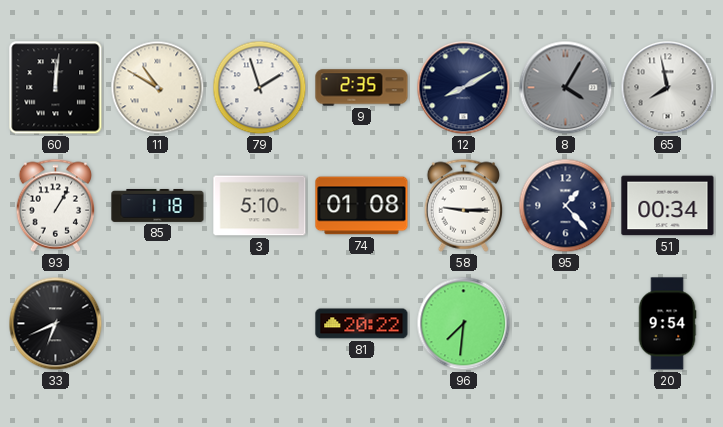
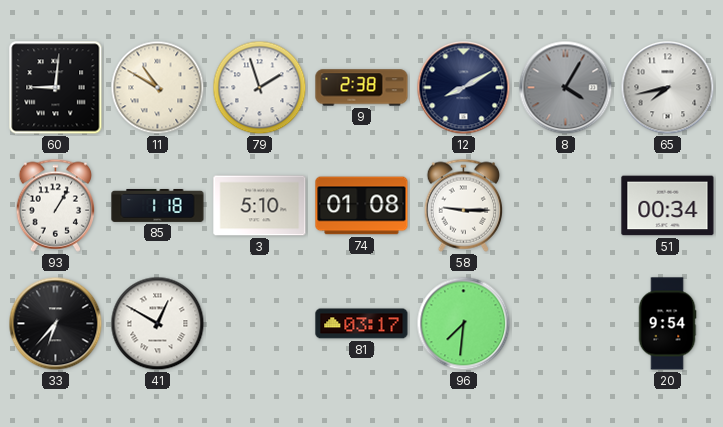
60: 12:01 -> 9:01 (56, 88)
9: 2:35 -> 2:38 (362, 88)
65: 7:58 -> 7:43 (668, 88)
95: 1:23 -> none (566, 206)
33: 6:41 -> 6:37 (56, 324)
41: none -> 12:50 (158, 324)
81: 20:22 -> 03:17 (362, 324)
